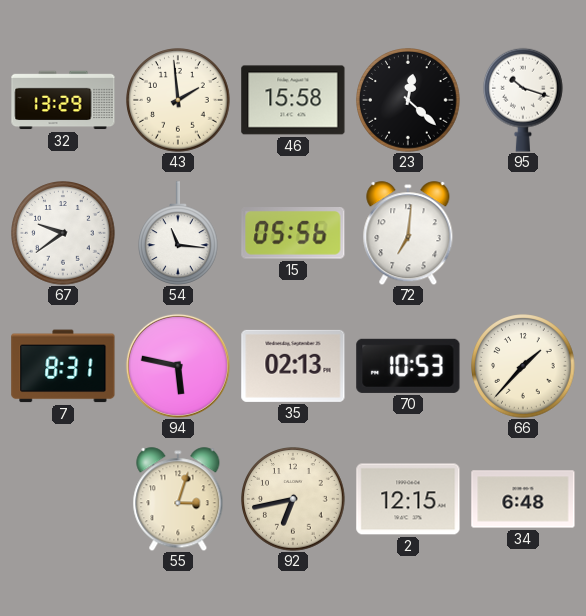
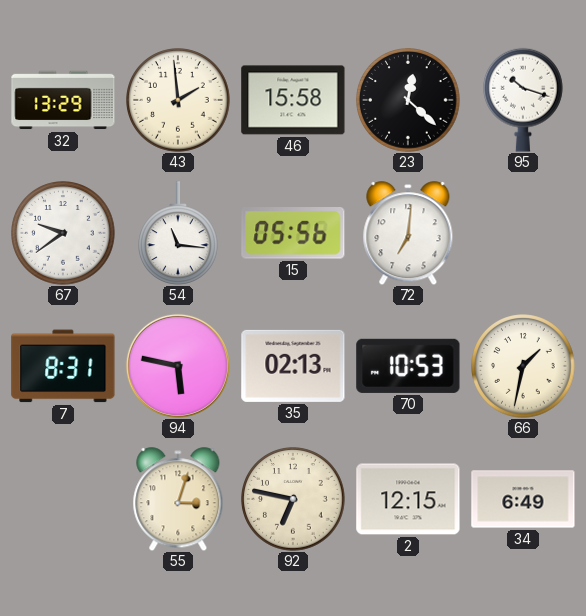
66: 1:37 -> 1:32 (523, 366)
92: 6:43 -> 6:47 (293, 499)
34: 6:48 -> 6:49 (523, 499)
